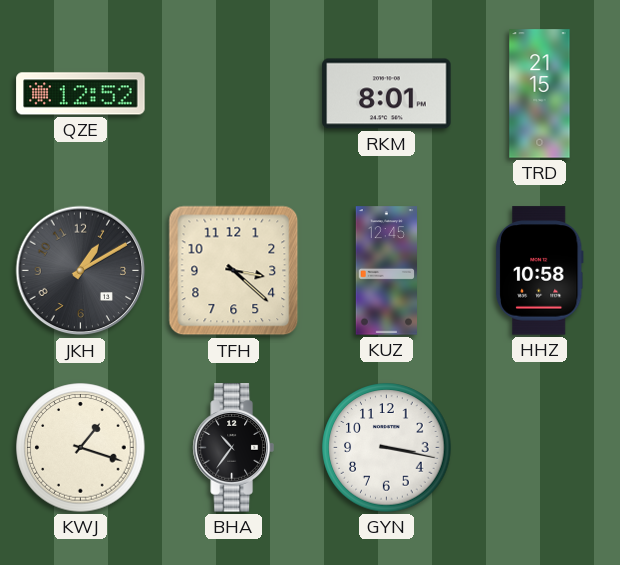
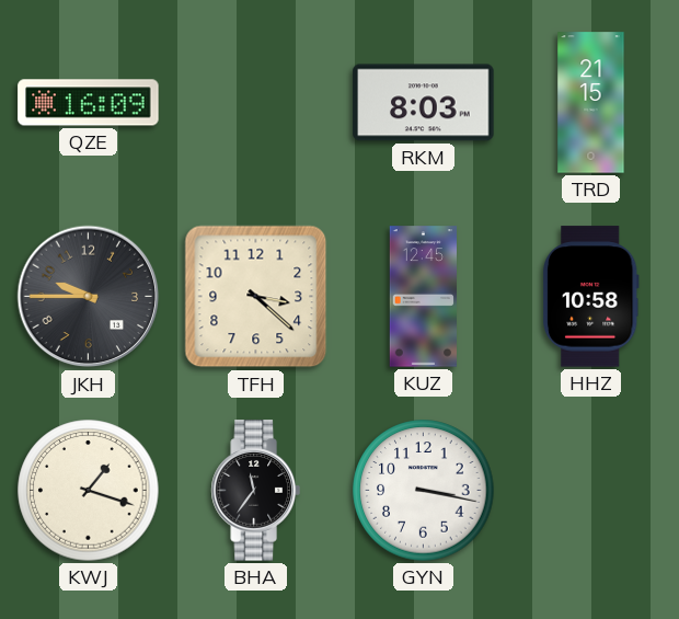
QZE: 12:52 -> 16:09 (89, 103)
RKM: 8:01 -> 8:03 (424, 103)
JKH: 1:10 -> 9:45 (89, 297)
BHA: 10:36 -> 11:36 (255, 491)
